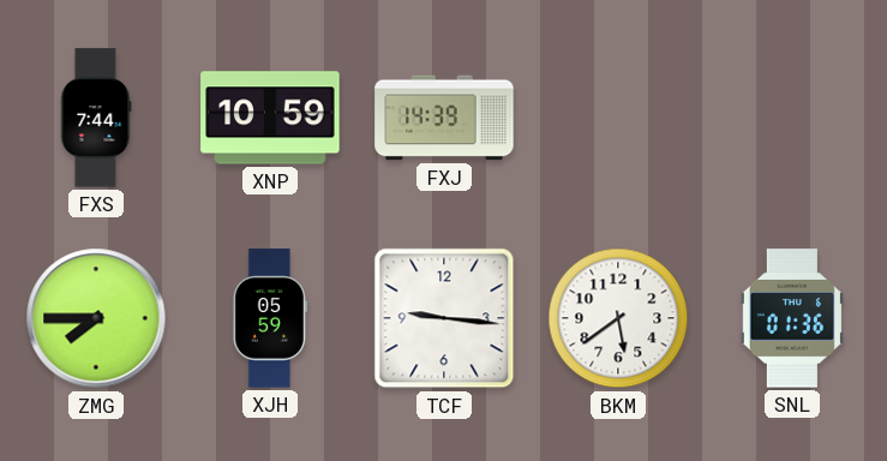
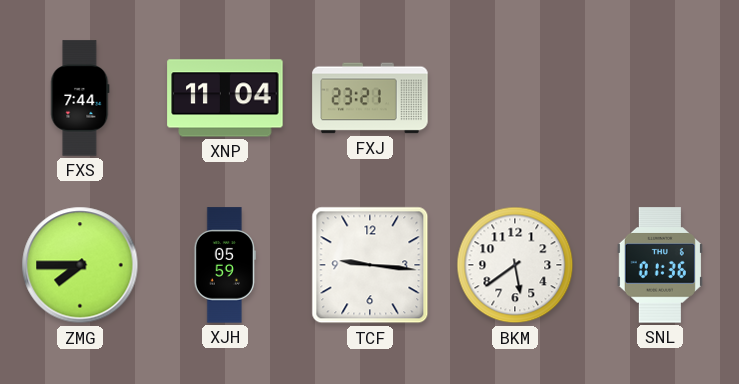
XNP: 10:59 -> 11:04 (225, 98)
FXJ: 14:39 -> 23:21 (370, 98)
